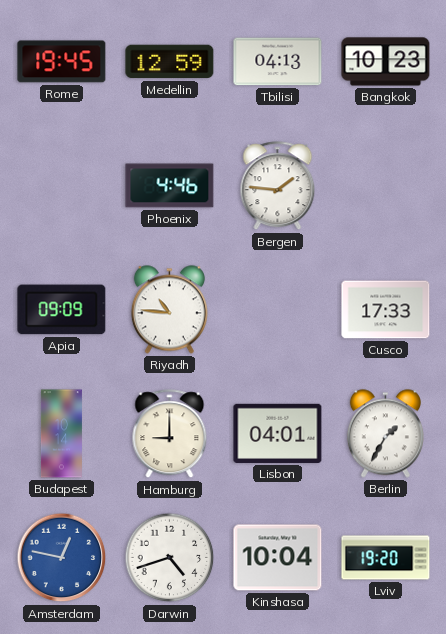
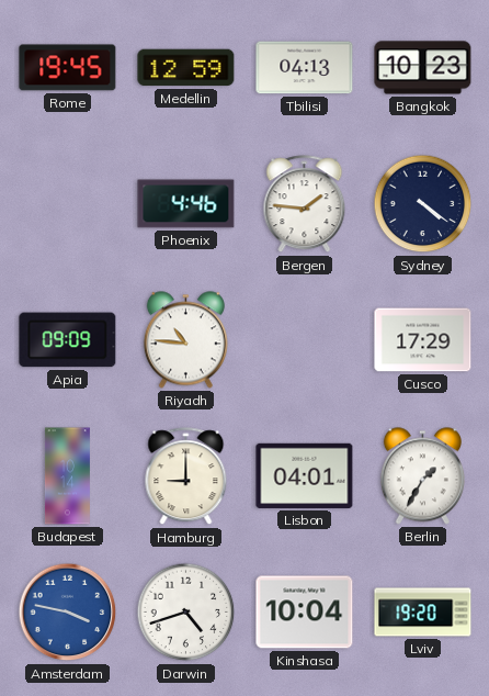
Sydney: none -> 4:21 (423, 204)
Cusco: 17:33 -> 17:29 (423, 340)
Amsterdam: 12:47 -> 3:47 (68, 613)
